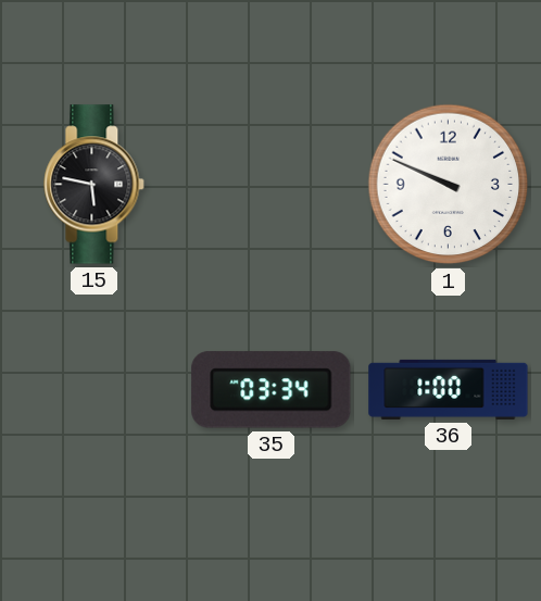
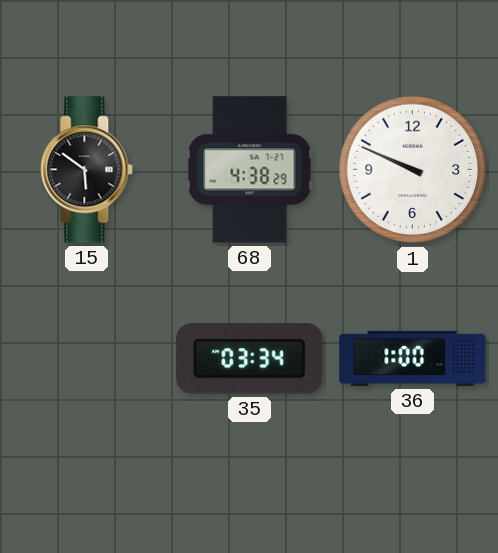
15: 5:47 -> 5:51 (87, 170)
68: none -> 4:38 (250, 170)
